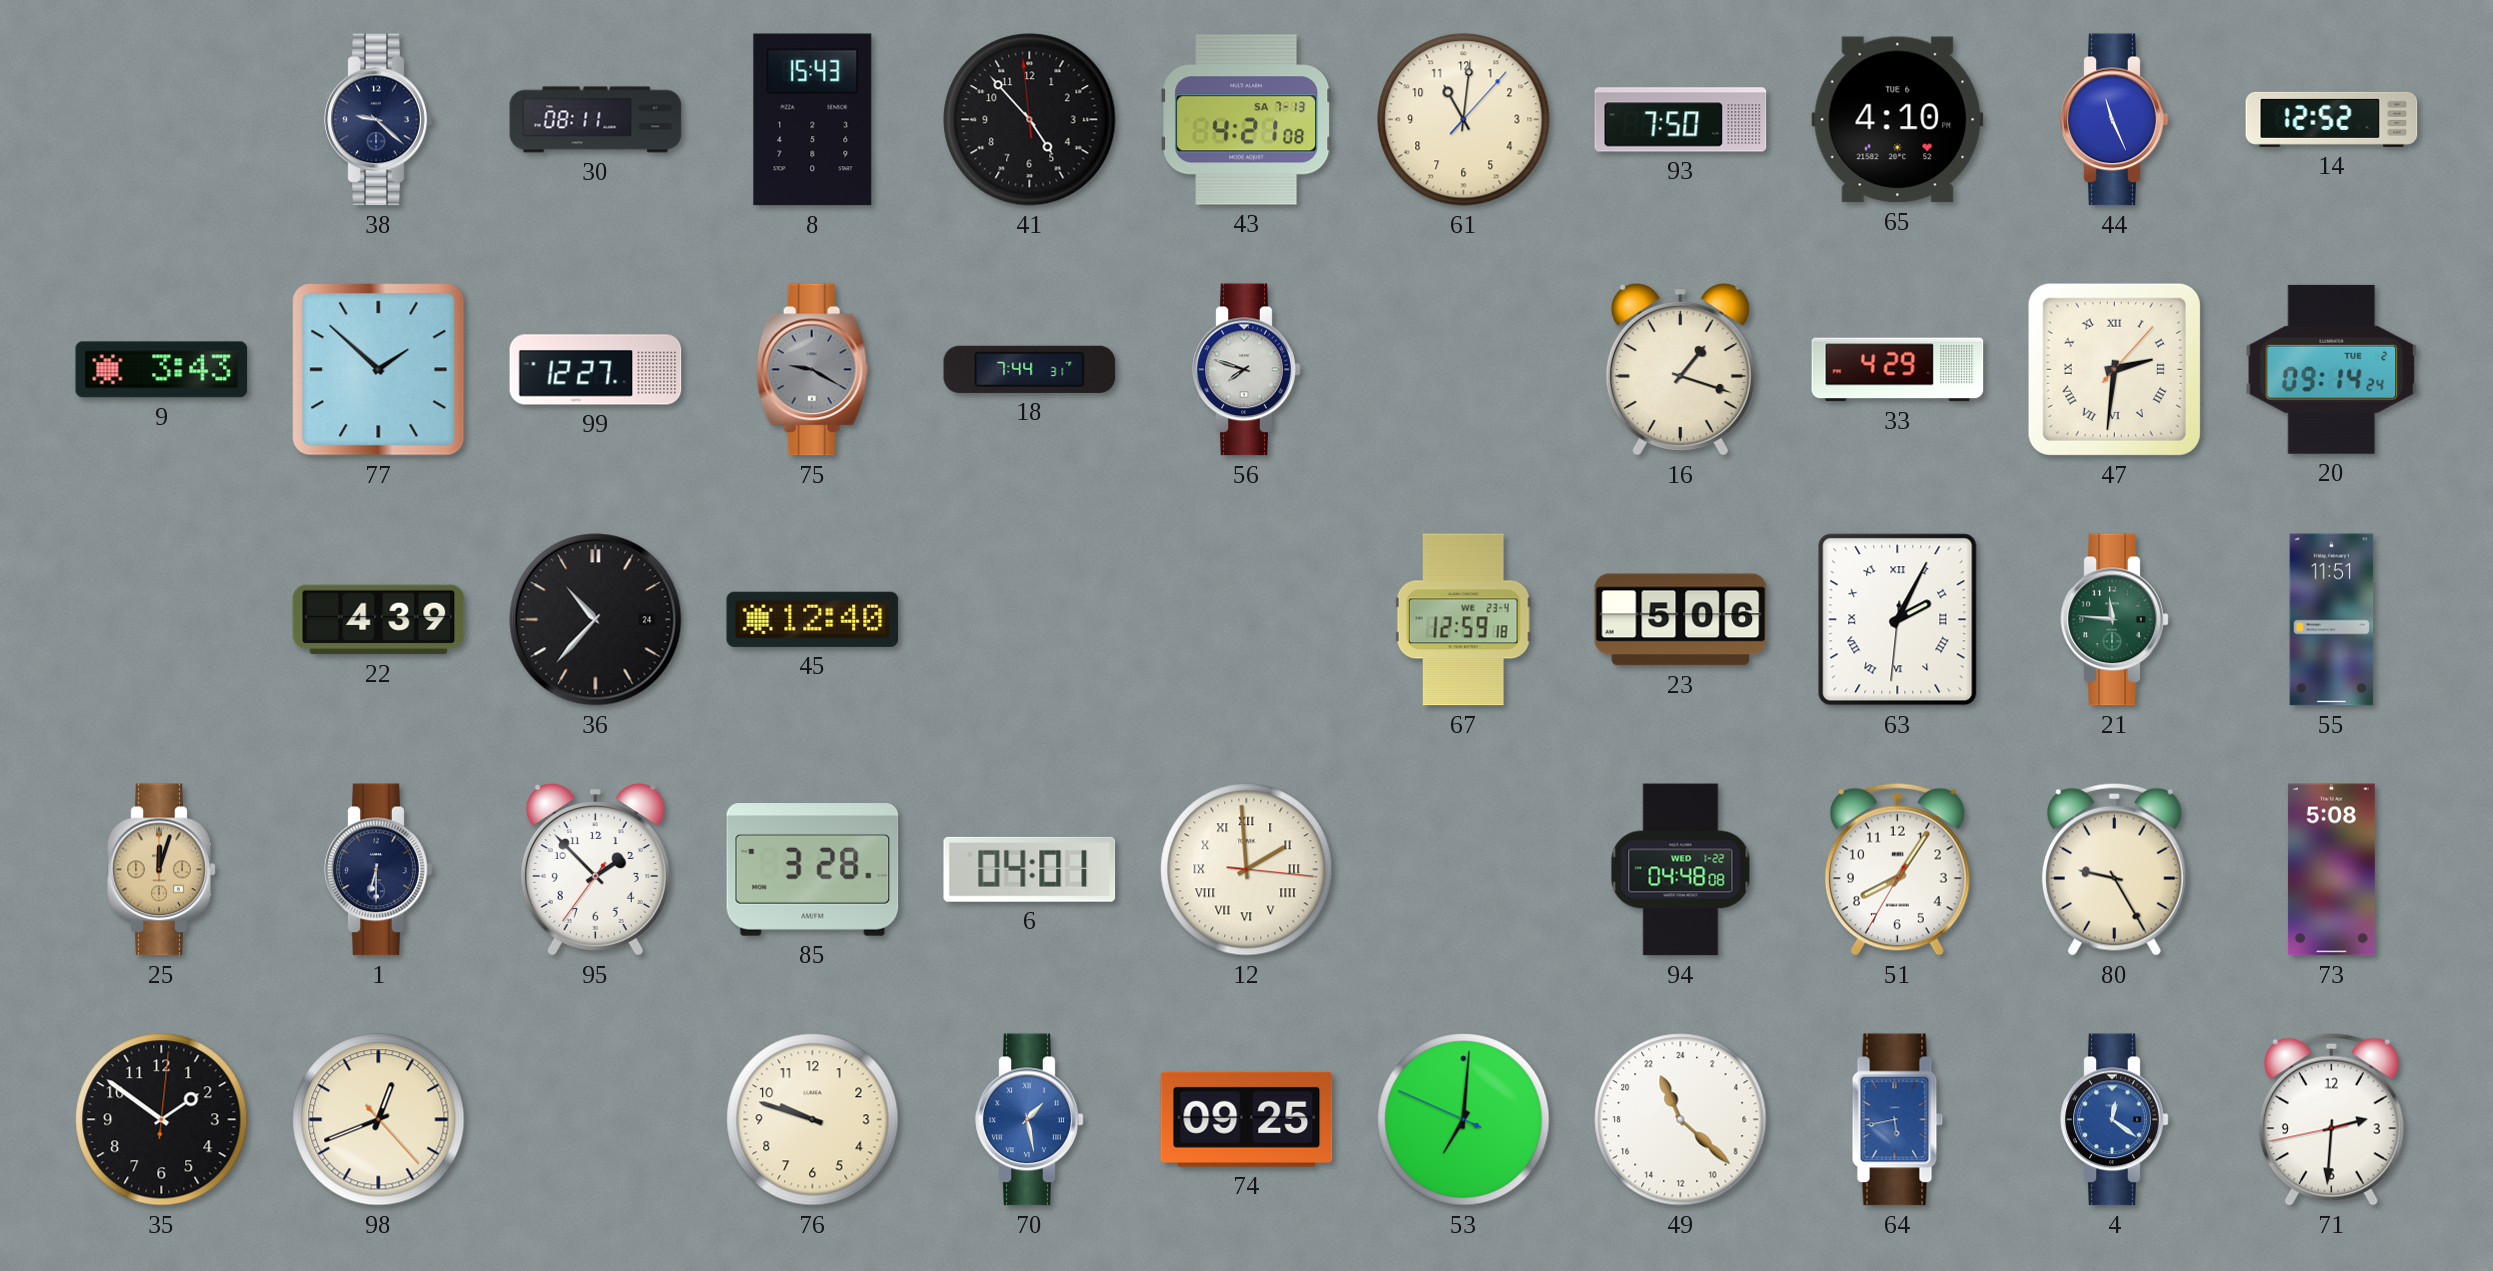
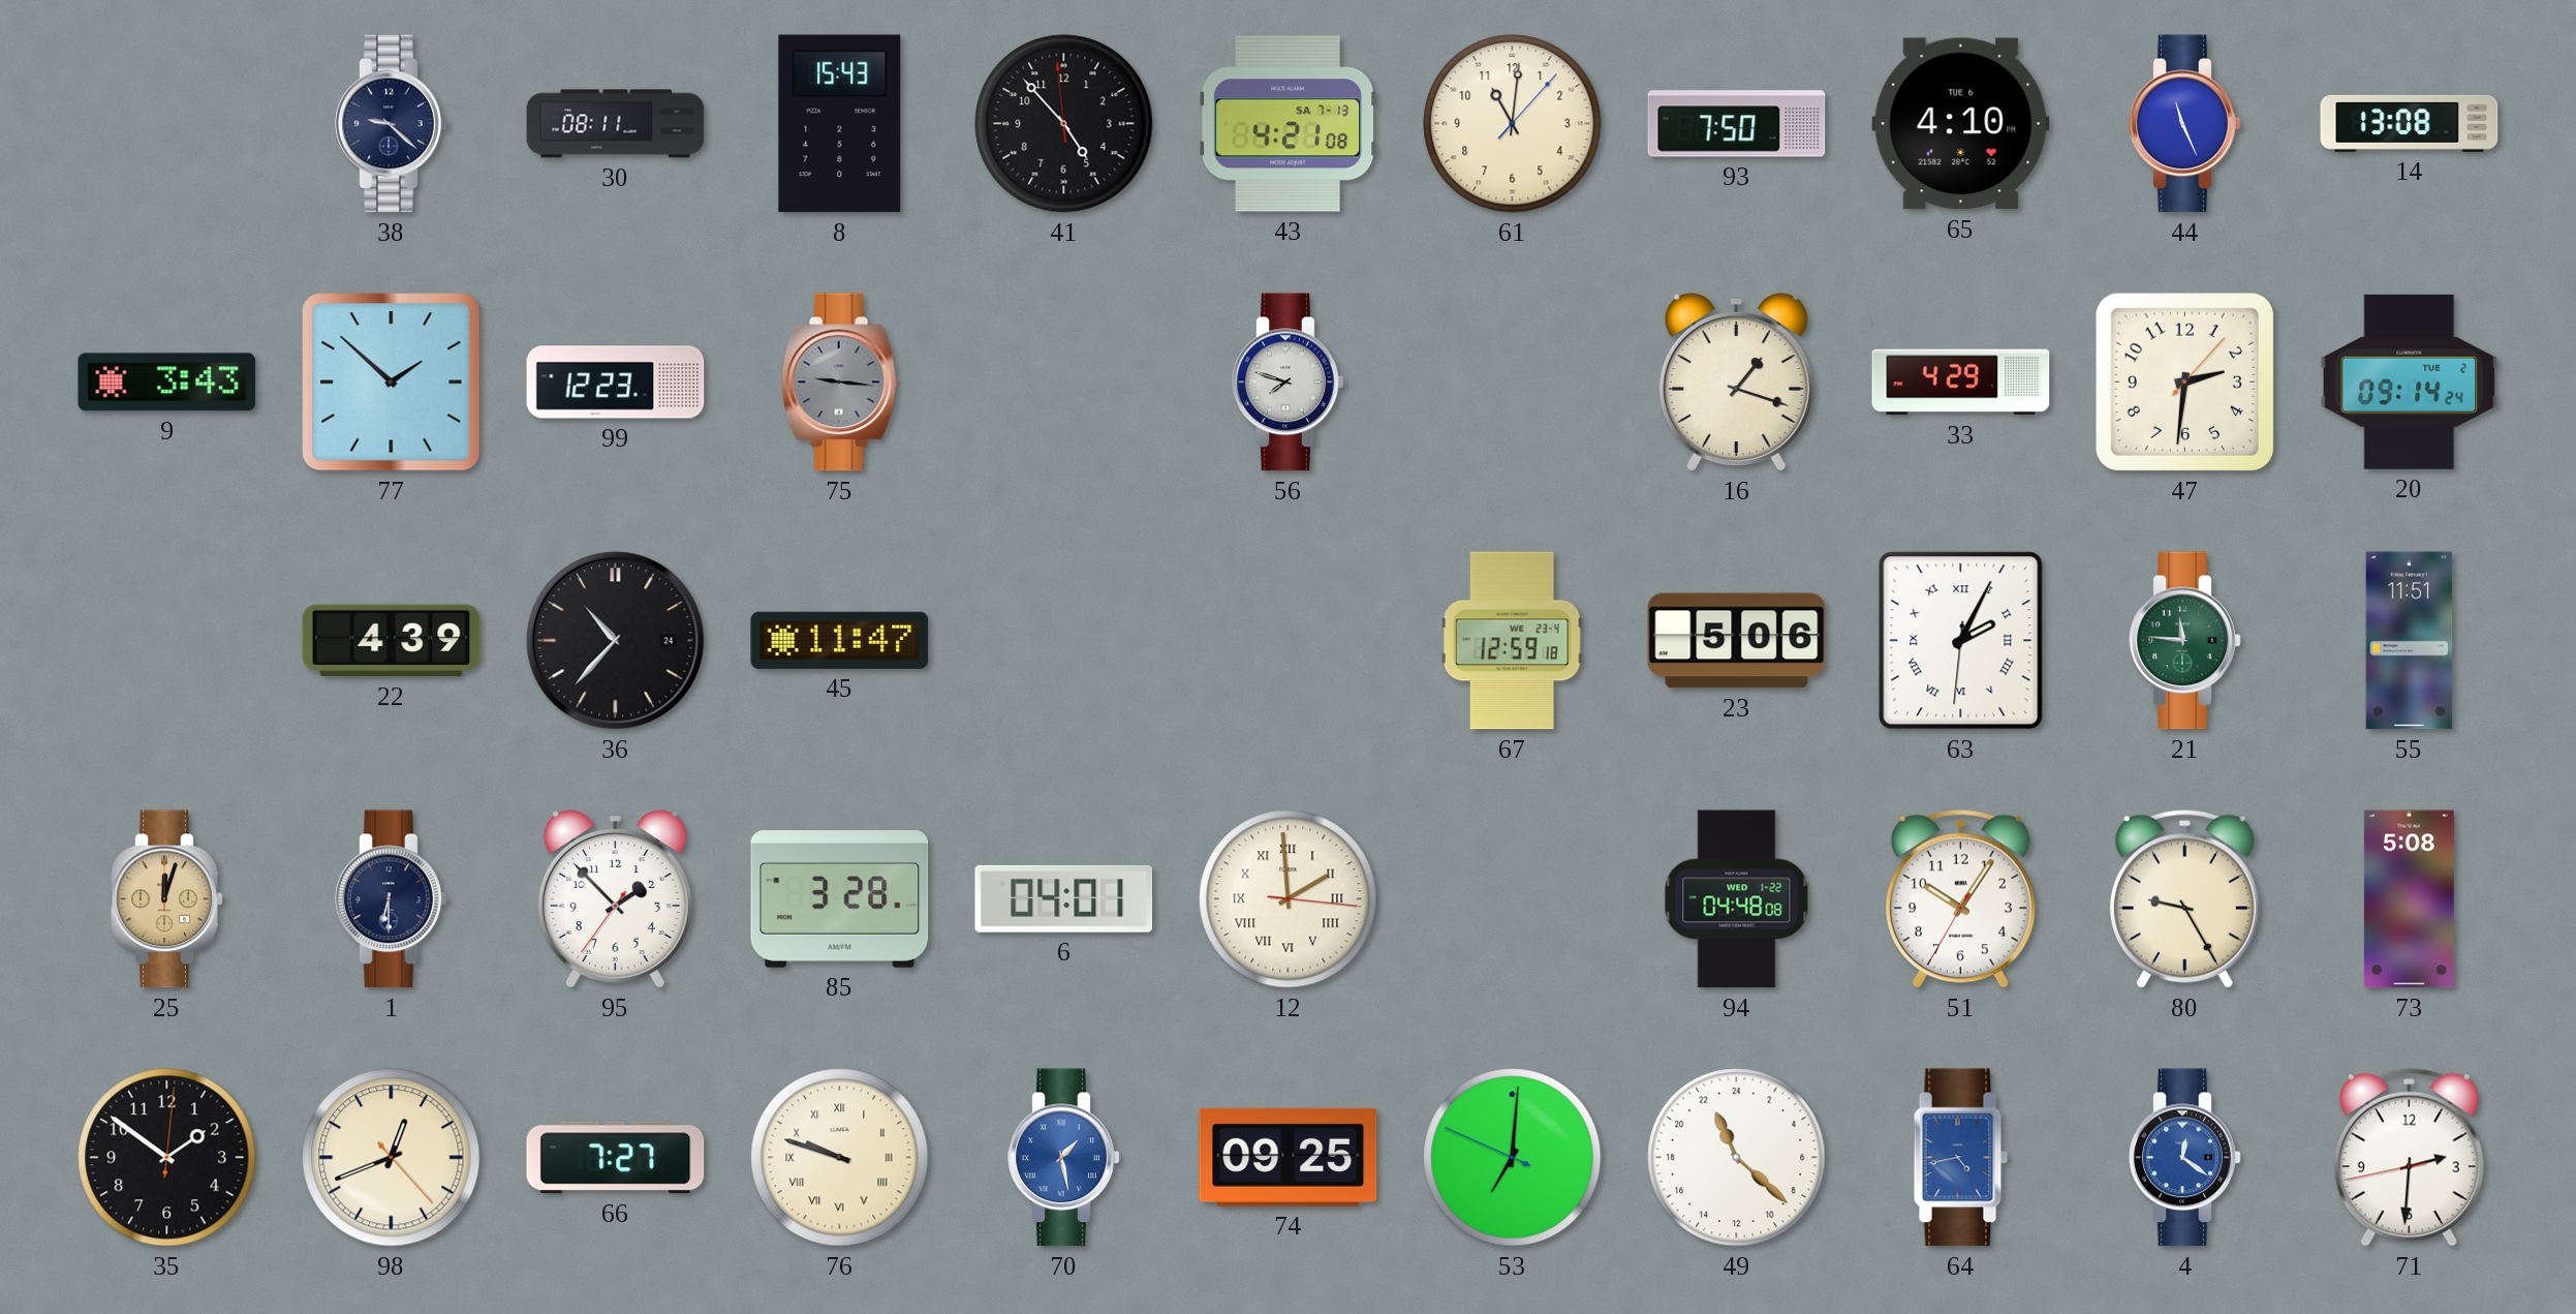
14: 12:52 -> 13:08 (2410, 123)
99: 12:27 -> 12:23 (616, 383)
75: 9:20 -> 9:16 (839, 383)
18: 7:44 -> none (1030, 369)
47 numerals: Roman -> Arabic (2184, 381)
45: 12:40 -> 11:47 (840, 640)
51: 8:05 -> 10:05 (1960, 898)
66: none -> 7:27 (616, 1158)
76 numerals: Arabic -> Roman (840, 1158)
64: 5:43 -> 4:43 (1961, 1158)
